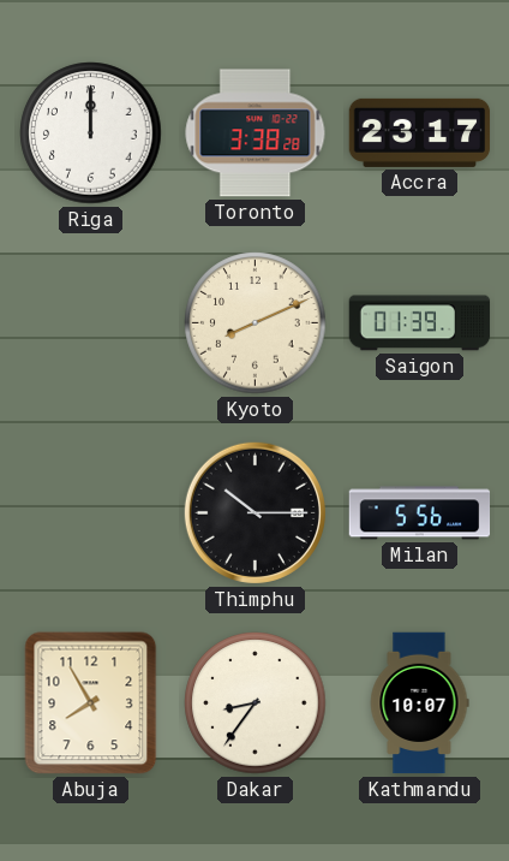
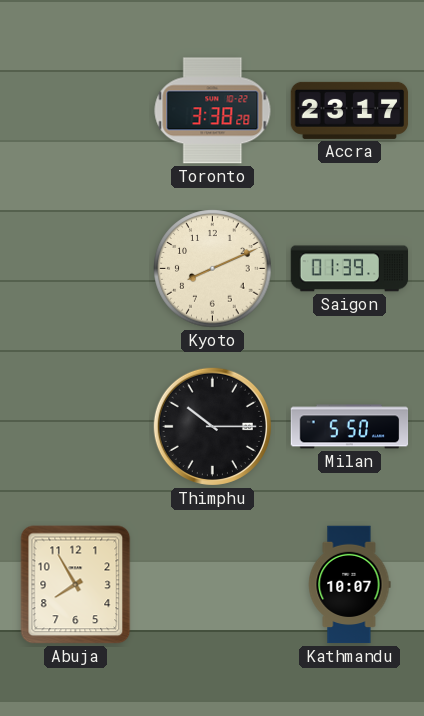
Riga: 12:00 -> none (91, 133)
Milan: 5:56 -> 5:50 (350, 427)
Dakar: 8:36 -> none (256, 703)
